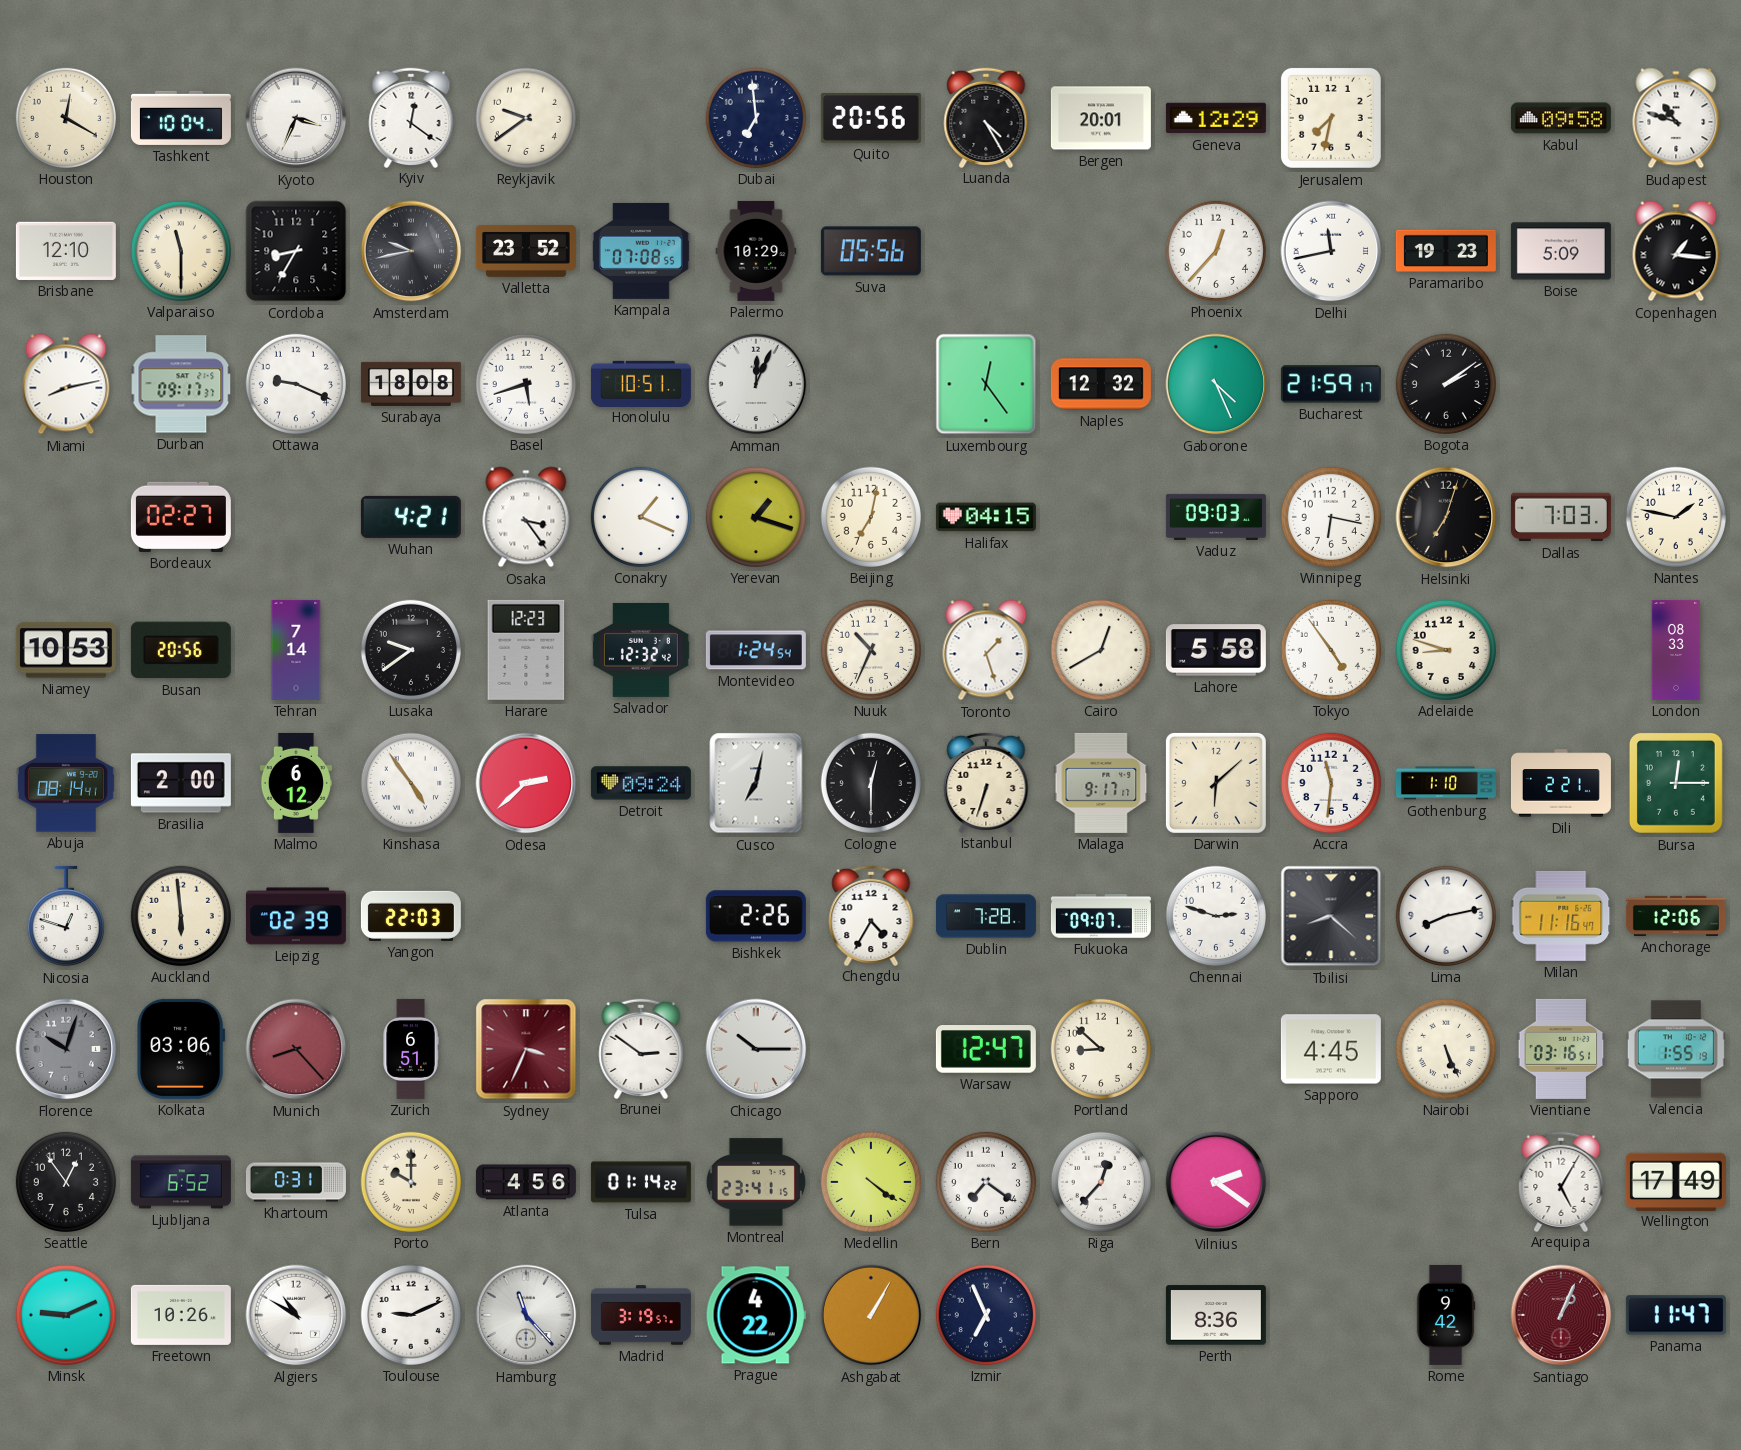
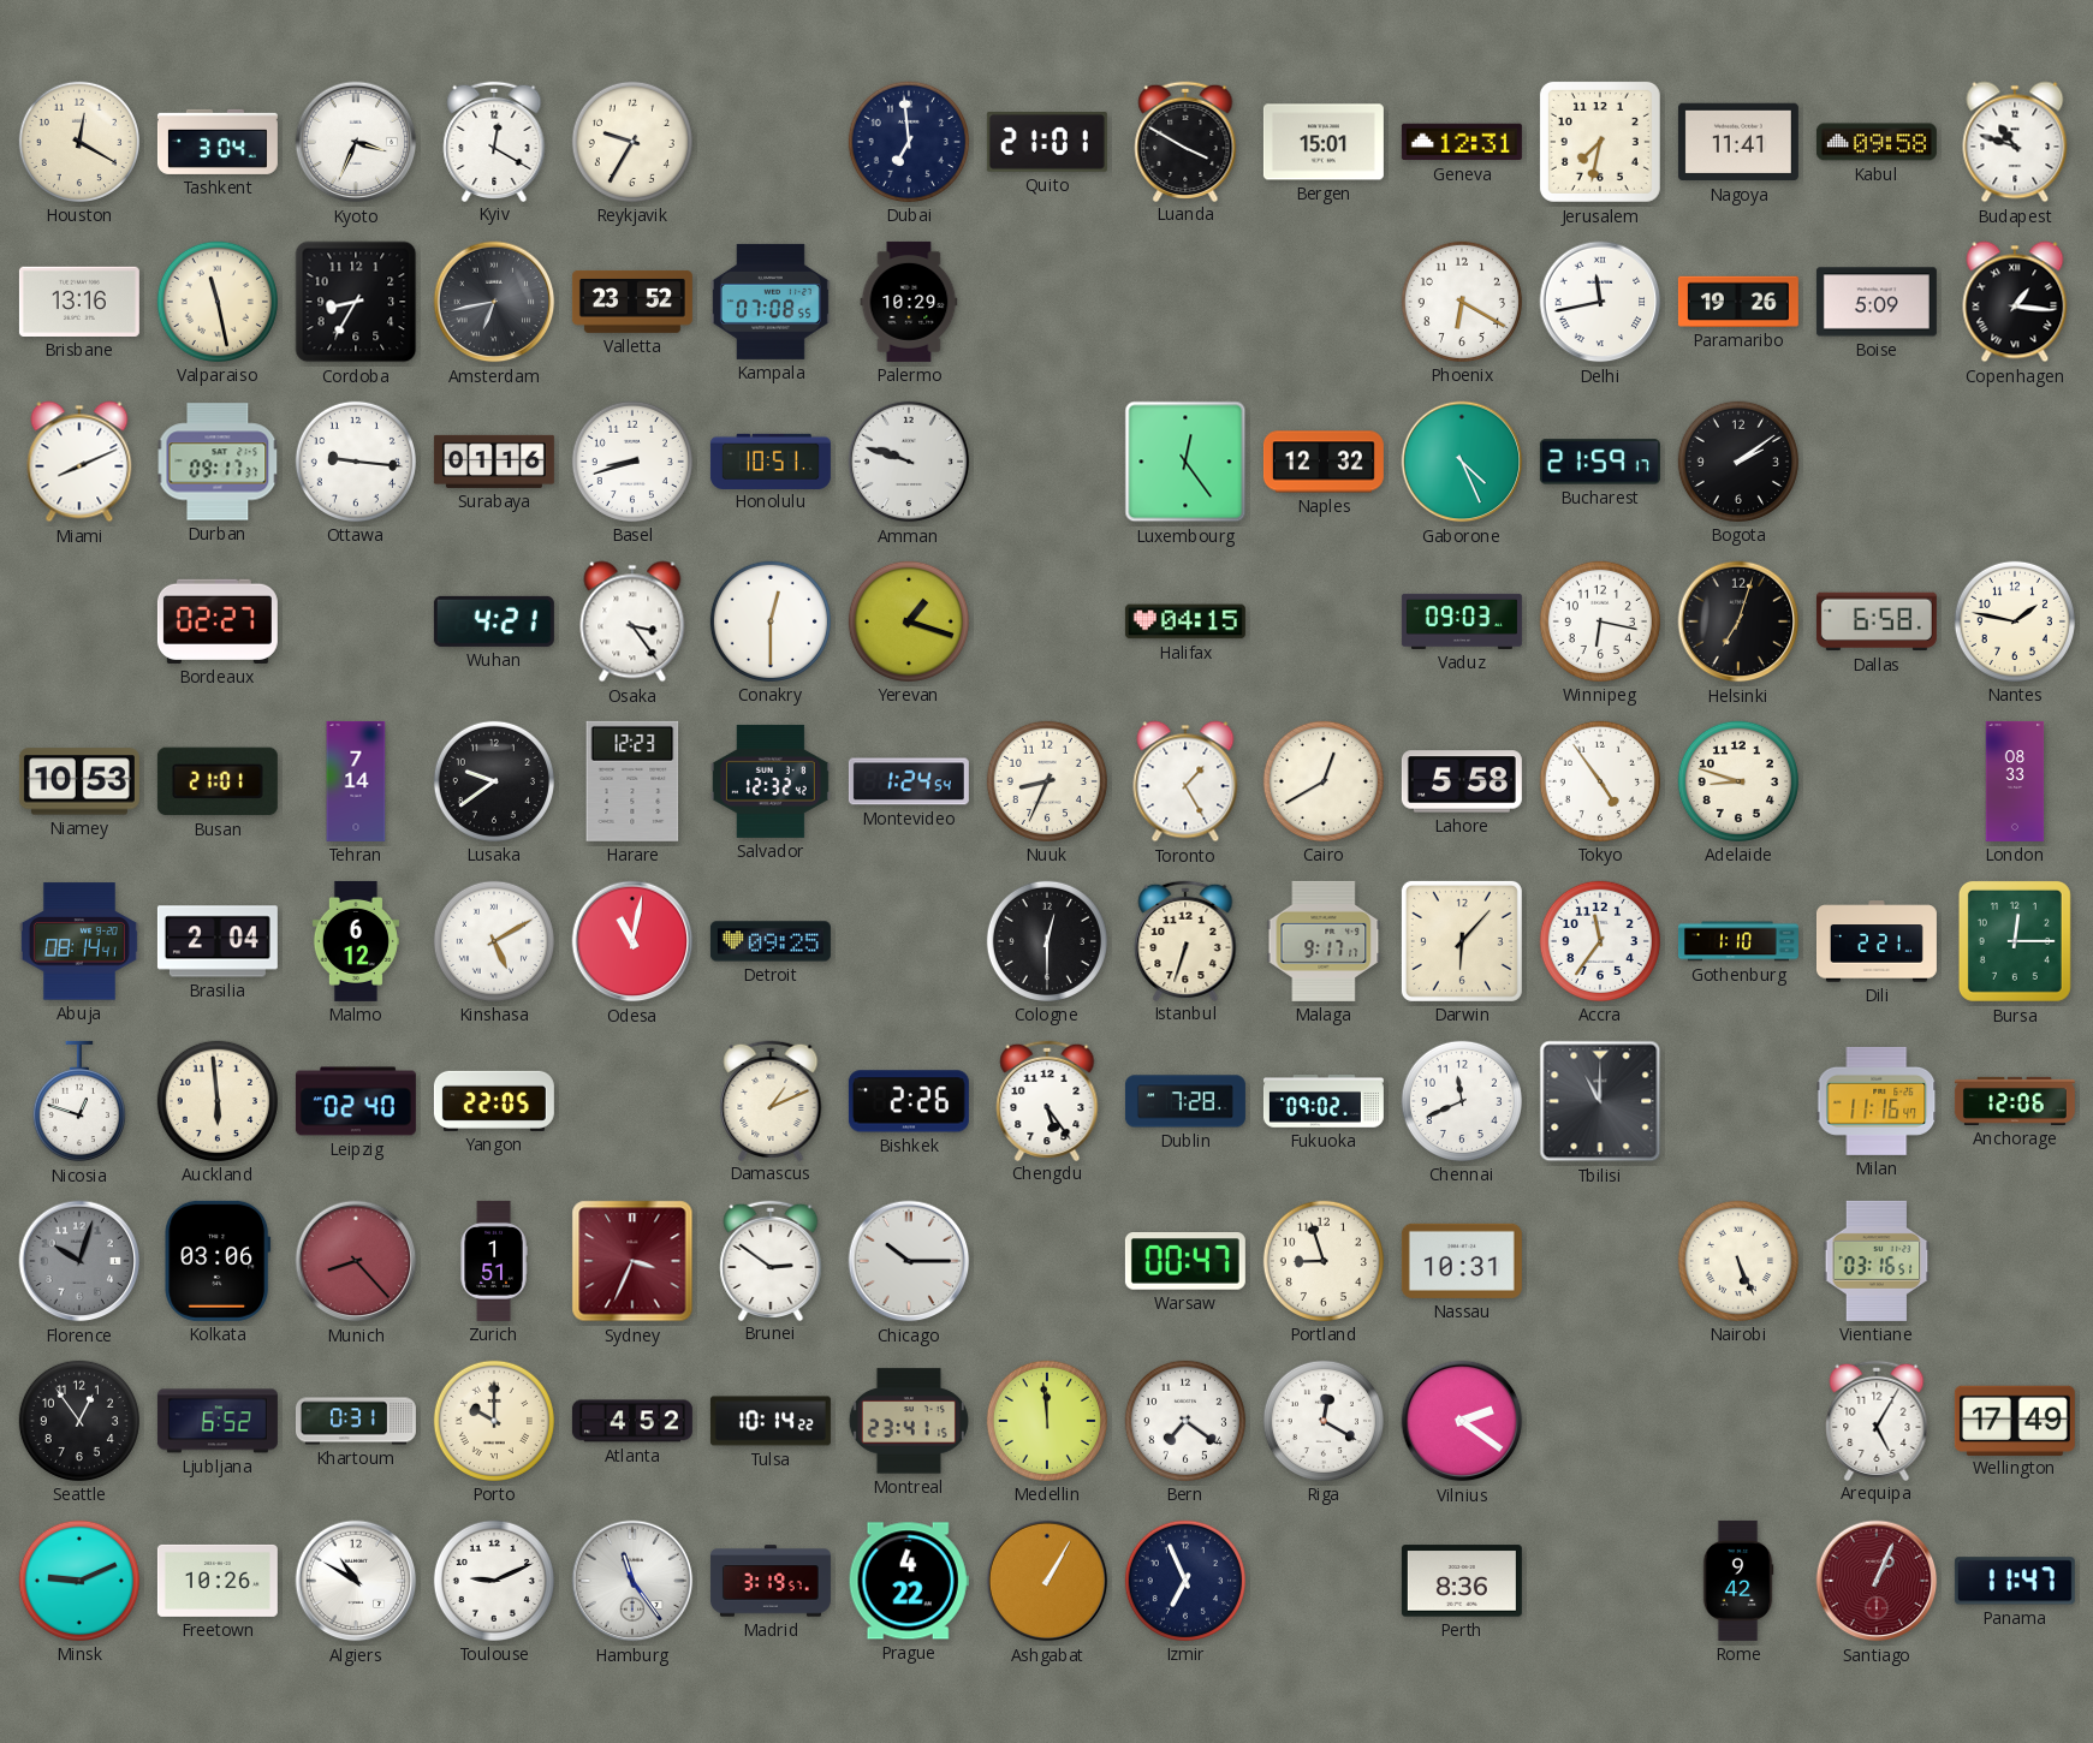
Tashkent: 10:04 -> 3:04 (218, 142)
Kyiv: 12:21 -> 12:20 (494, 141)
Reykjavik: 9:39 -> 9:35 (632, 142)
Quito: 20:56 -> 21:01 (1047, 142)
Luanda: 4:25 -> 3:50 (1185, 141)
Bergen: 20:01 -> 15:01 (1324, 142)
Geneva: 12:29 -> 12:31 (1462, 142)
Nagoya: none -> 11:41 (1738, 142)
Brisbane: 12:10 -> 13:16 (79, 302)
Valparaiso: 11:30 -> 11:28 (218, 302)
Amsterdam: 9:43 -> 6:43 (494, 302)
Suva: 05:56 -> none (871, 251)
Phoenix: 12:37 -> 6:20 (1462, 302)
Paramaribo: 19:23 -> 19:26 (1738, 302)
Miami: 8:13 -> 8:11 (79, 462)
Ottawa: 9:19 -> 9:16 (356, 462)
Surabaya: 18:08 -> 01:16 (494, 462)
Basel: 5:42 -> 8:42 (632, 462)
Amman: 12:04 -> 9:48 (909, 462)
Conakry: 1:19 -> 12:30 (771, 621)
Beijing: 7:02 -> none (871, 517)
Dallas: 7:03 -> 6:58 (1877, 621)
Busan: 20:56 -> 21:01 (218, 781)
Nuuk: 10:34 -> 8:34 (1047, 781)
Toronto: 1:27 -> 1:25 (1185, 781)
Brasilia: 2:00 -> 2:04 (218, 941)
Kinshasa: 4:54 -> 5:10 (494, 941)
Odesa: 2:38 -> 11:02 (632, 941)
Detroit: 09:24 -> 09:25 (771, 941)
Cusco: 7:02 -> none (756, 783)
Darwin: 6:08 -> 6:07 (1462, 941)
Accra: 11:31 -> 11:36 (1600, 941)
Leipzig: 02:39 -> 02:40 (356, 1101)
Yangon: 22:03 -> 22:05 (494, 1101)
Damascus: none -> 1:11 (771, 1100)
Chengdu: 4:35 -> 5:24 (1047, 1100)
Fukuoka: 09:07 -> 09:02 (1324, 1102)
Chennai: 2:48 -> 11:41 (1462, 1101)
Tbilisi: 8:22 -> 11:00 (1600, 1101)
Lima: 8:13 -> none (1446, 916)
Zurich: 6:51 -> 1:51 (494, 1261)
Warsaw: 12:47 -> 00:47 (1185, 1262)
Portland: 8:52 -> 8:57 (1324, 1261)
Nassau: none -> 10:31 (1462, 1261)
Sapporo: 4:45 -> none (1331, 1049)
Valencia: 1:55 -> none (1676, 1049)
Atlanta: 4:56 -> 4:52 (632, 1421)
Tulsa: 01:14 -> 10:14 (771, 1421)
Medellin: 4:21 -> 11:59 (1047, 1421)
Riga: 12:37 -> 12:20 (1324, 1421)
Hamburg: 11:23 -> 11:24 (632, 1581)
